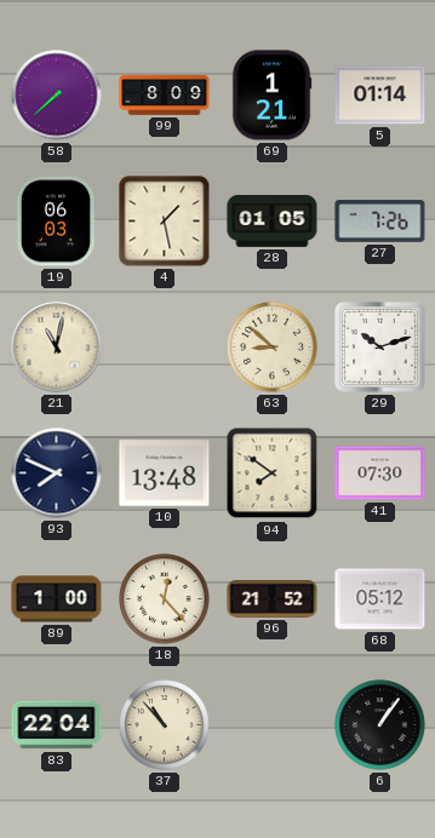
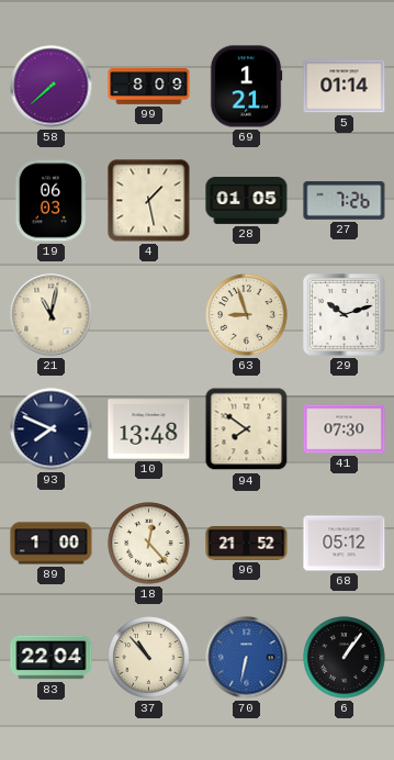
63: 8:52 -> 8:57 (247, 315)
70: none -> 6:32 (247, 658)
